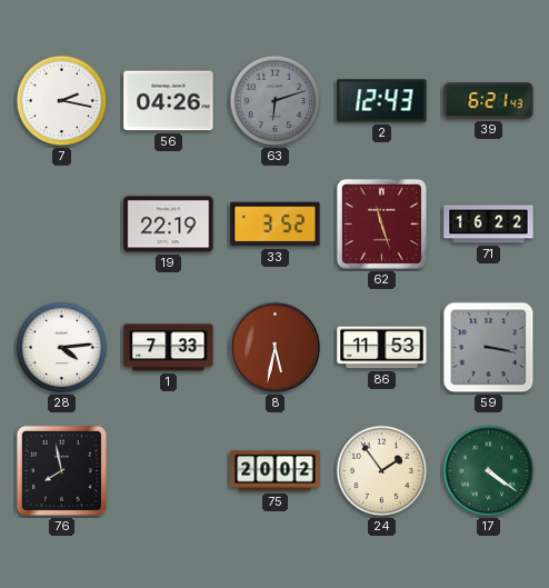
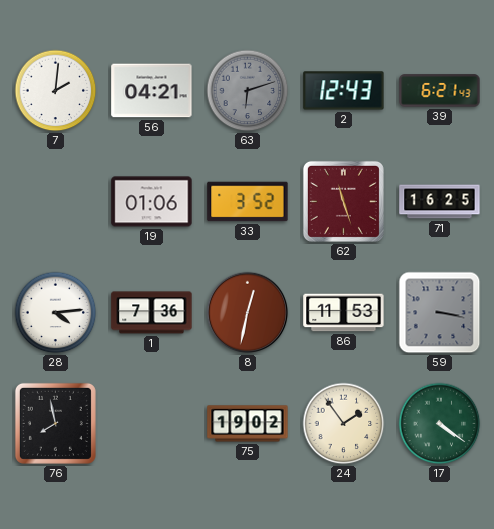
7: 2:17 -> 2:01 (56, 91)
56: 04:26 -> 04:21 (152, 91)
19: 22:19 -> 01:06 (152, 202)
71: 16:22 -> 16:25 (440, 202)
1: 7:33 -> 7:36 (152, 313)
8: 5:32 -> 12:32 (248, 313)
75: 20:02 -> 19:02 (248, 424)
